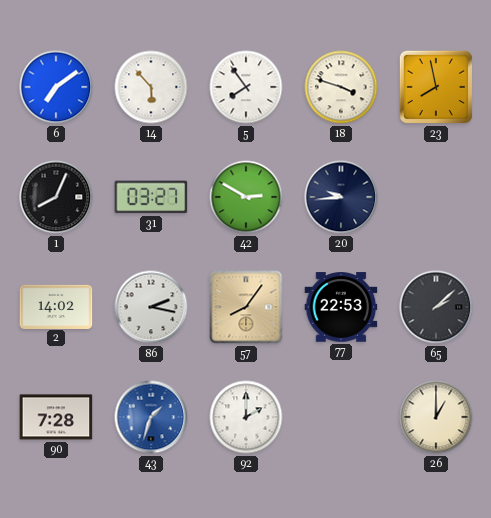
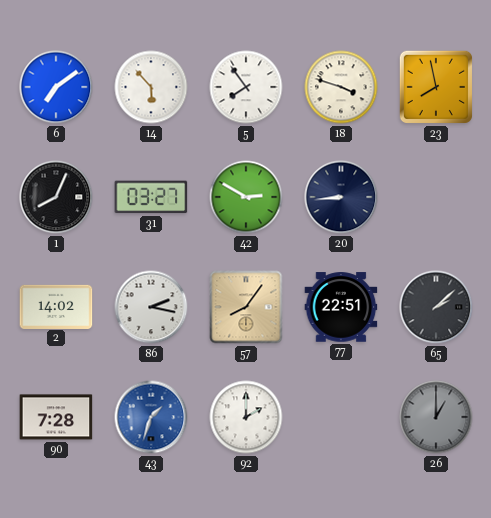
20: 9:44 -> 8:44 (341, 197)
77: 22:53 -> 22:51 (341, 307)
26 dial: cream -> grey (436, 417)
